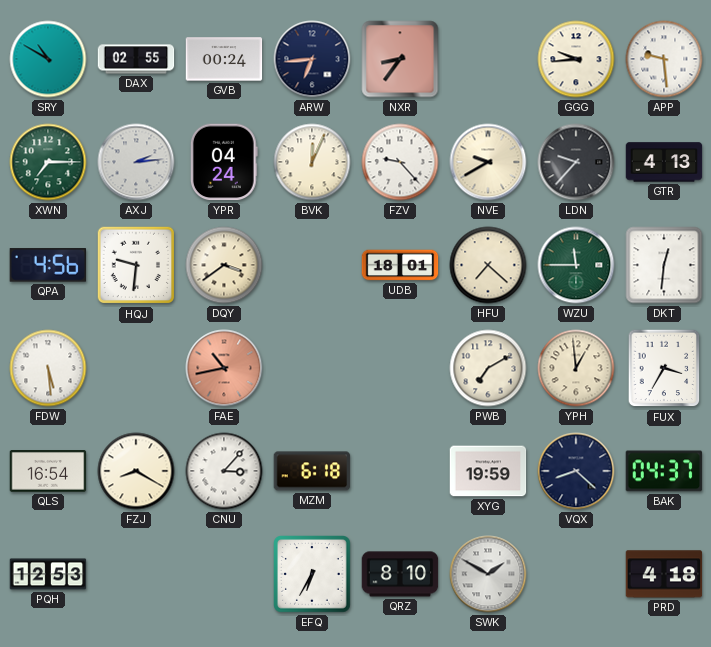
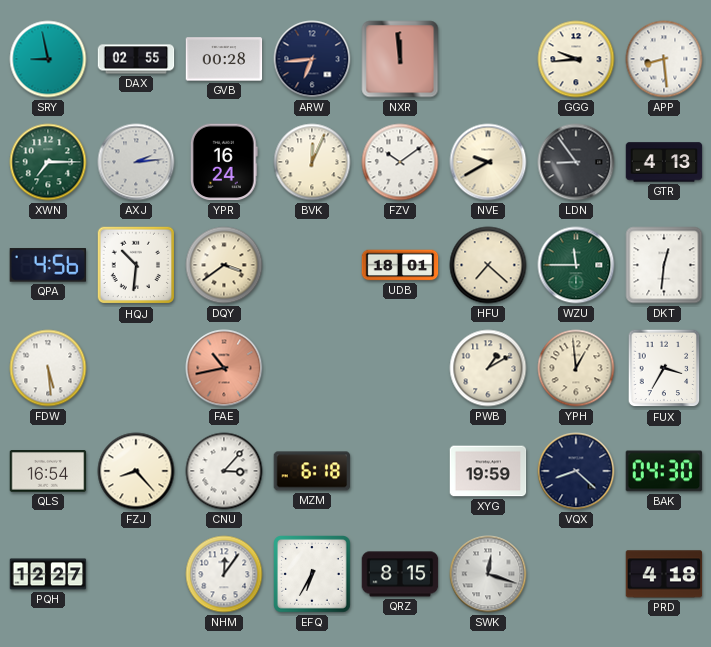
SRY: 10:50 -> 8:58 (48, 59)
GVB: 00:24 -> 00:28 (224, 59)
NXR: 8:36 -> 11:59 (400, 59)
APP: 9:29 -> 8:29 (664, 59)
YPR: 04:24 -> 16:24 (224, 162)
FZV: 9:23 -> 10:09 (400, 162)
LDN: 9:37 -> 8:54 (576, 162)
HQJ: 9:31 -> 10:31 (136, 265)
PWB: 7:10 -> 1:10 (488, 368)
FZJ: 8:20 -> 8:23 (136, 471)
BAK: 04:37 -> 04:30 (664, 471)
PQH: 12:53 -> 12:27 (48, 574)
NHM: none -> 12:06 (224, 574)
QRZ: 8:10 -> 8:15 (400, 574)
SWK: 1:50 -> 12:18 (488, 574)
